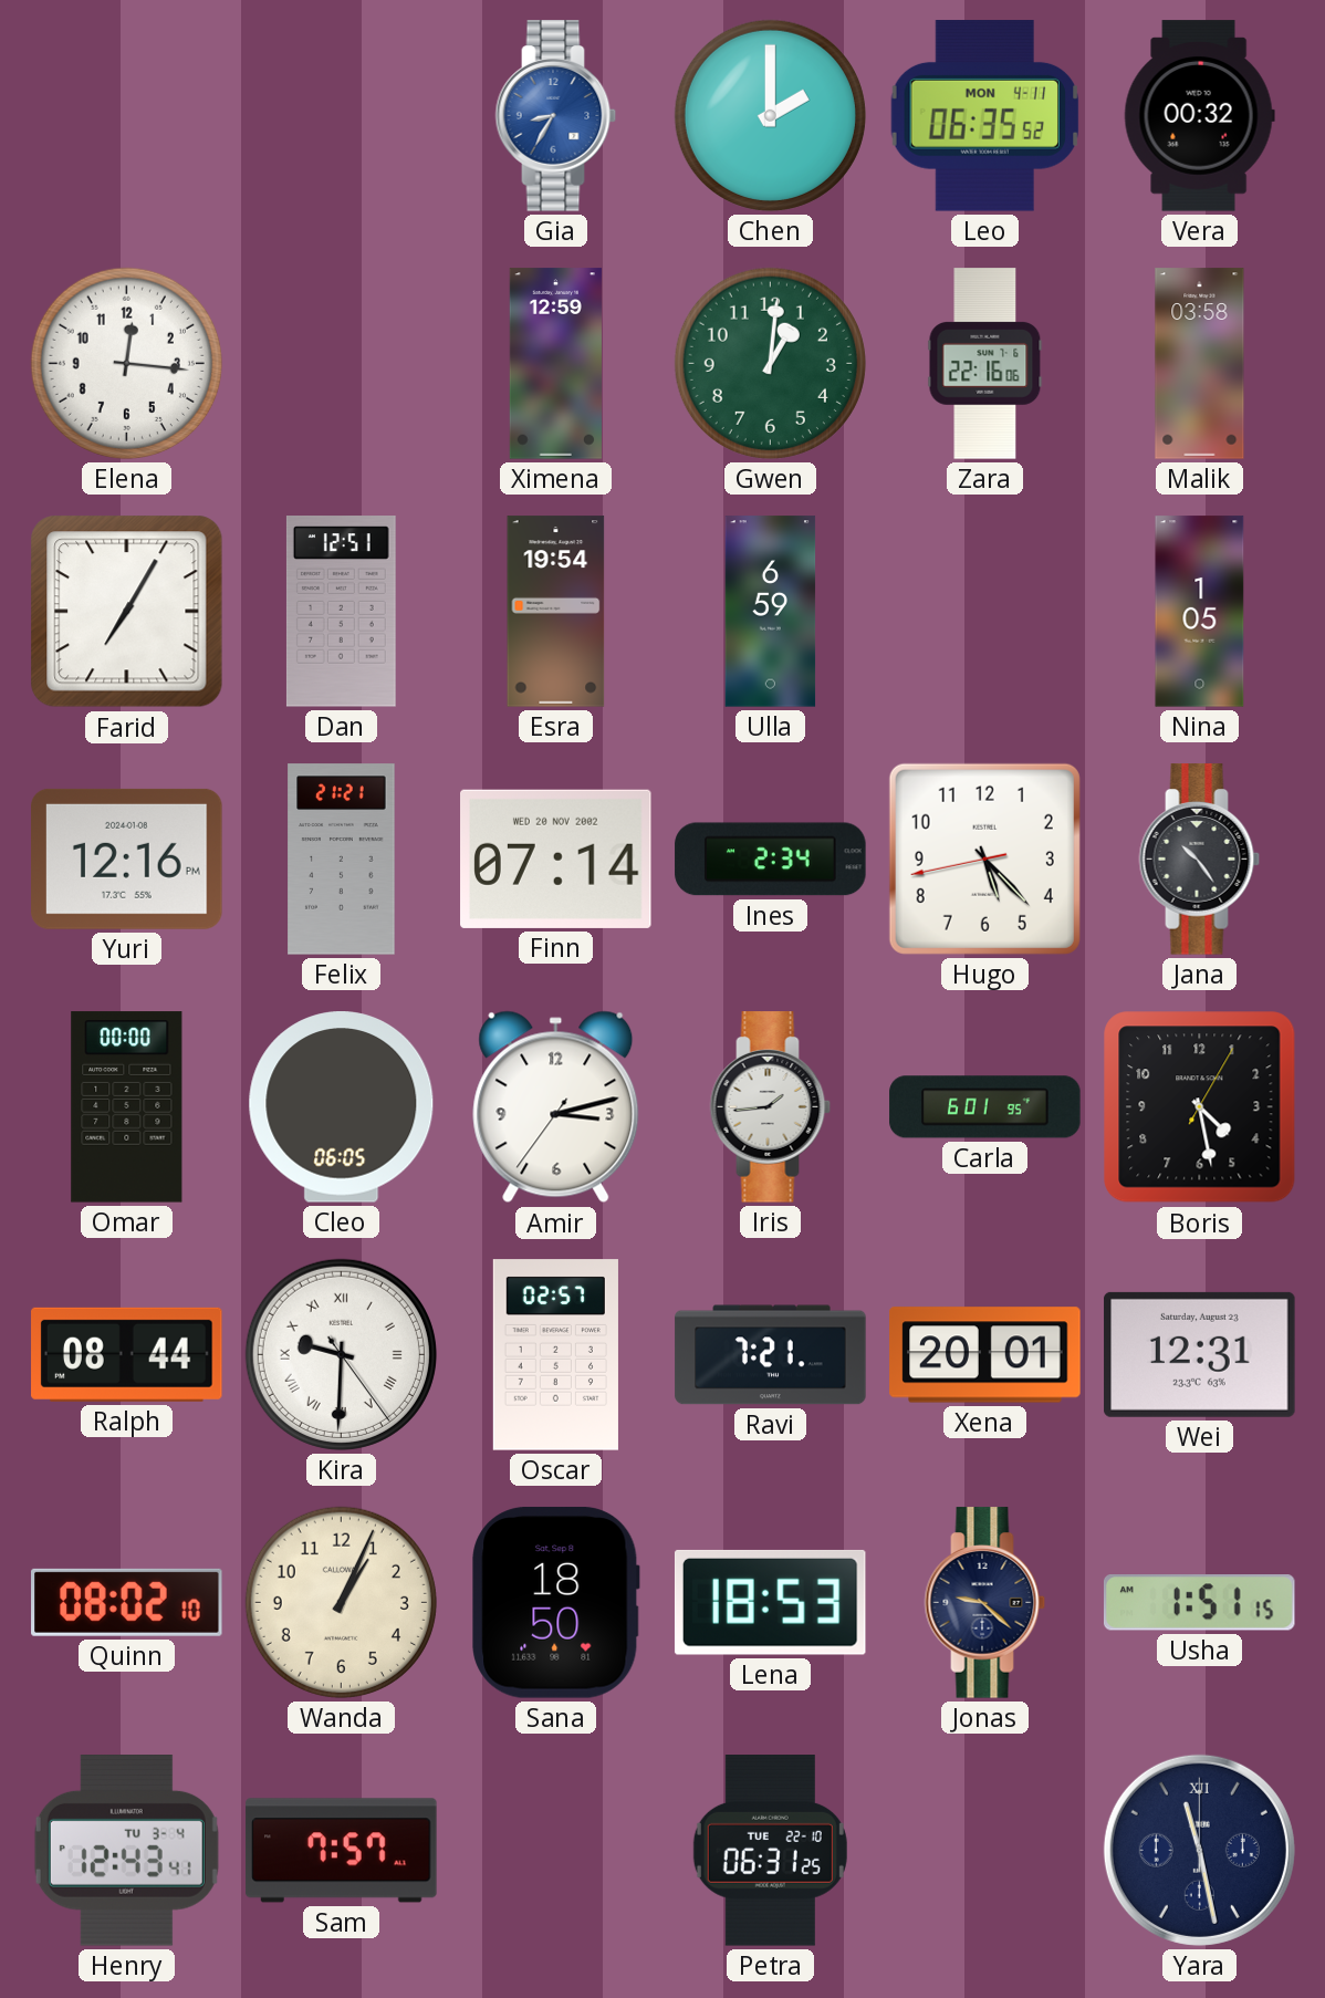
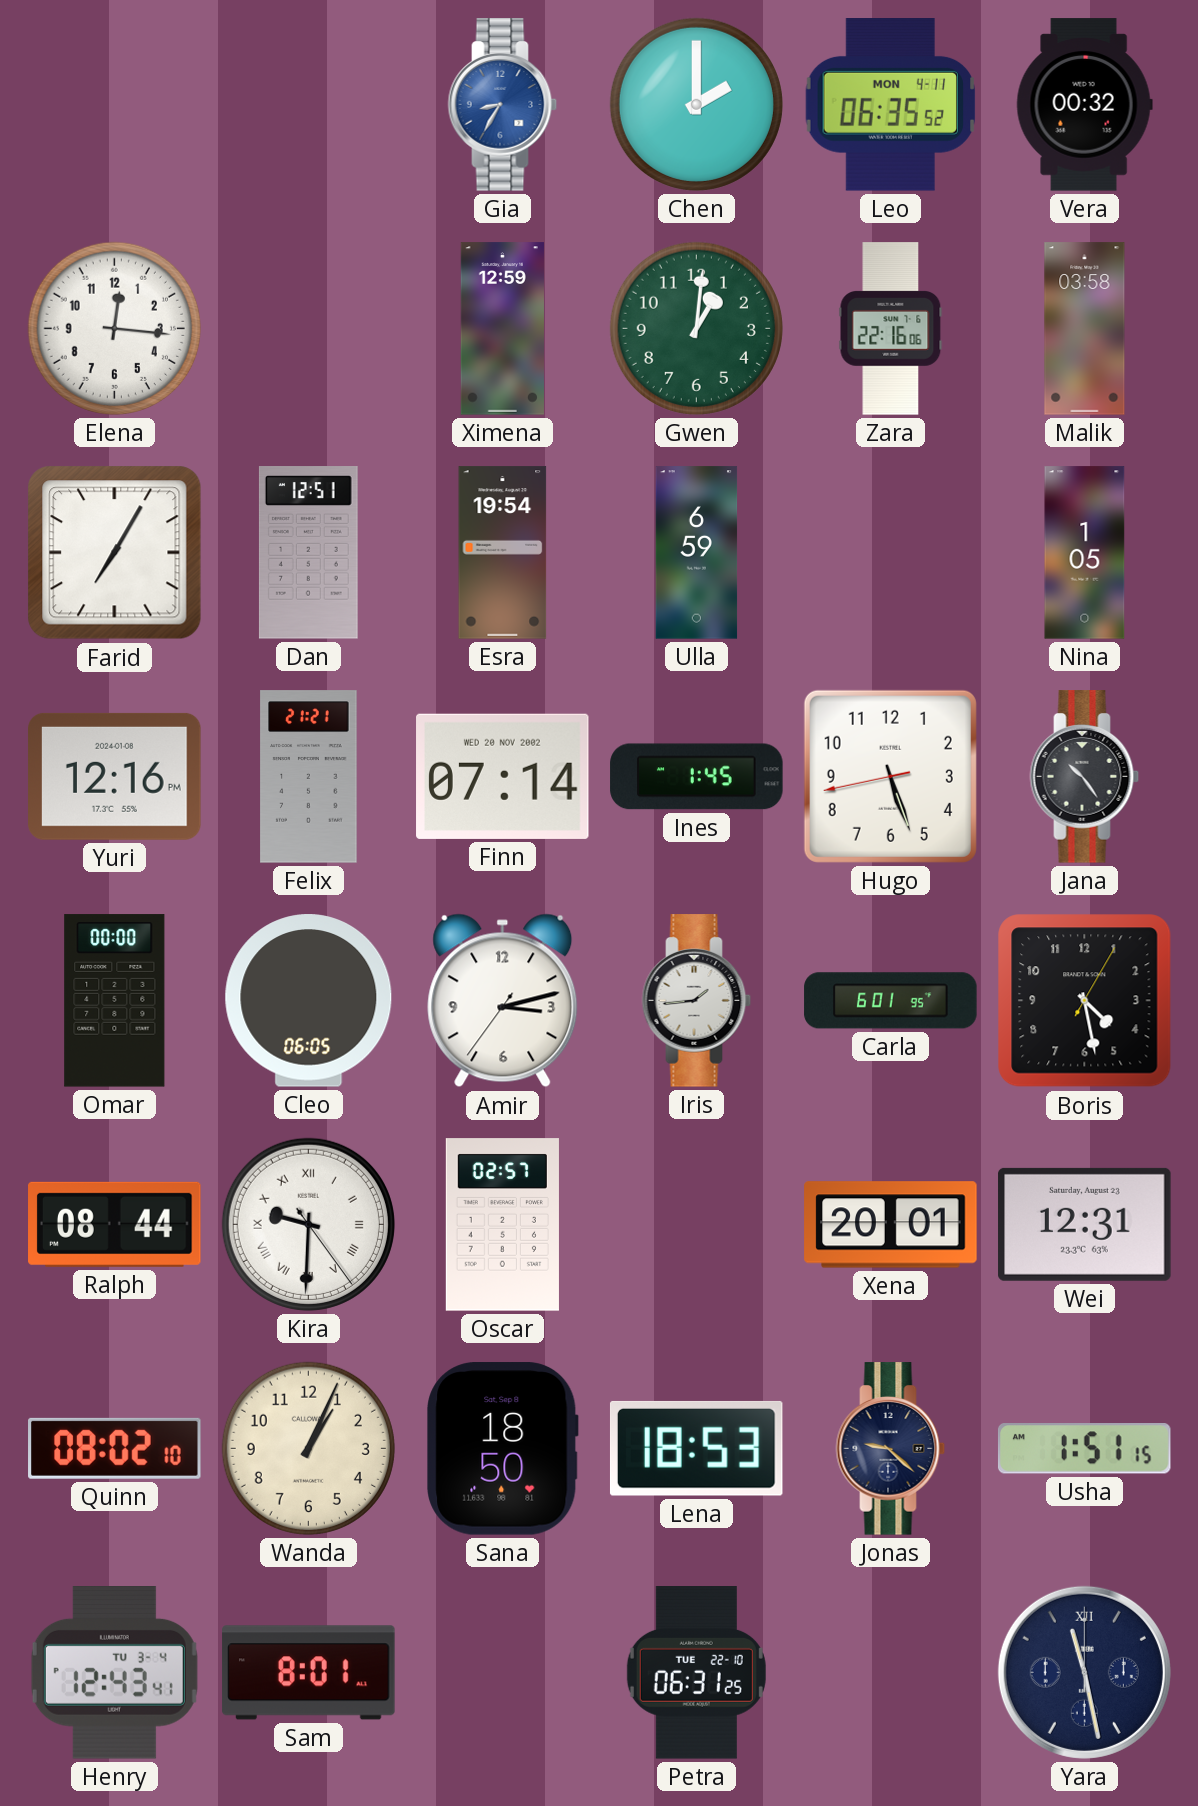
Ines: 2:34 -> 1:45 (697, 777)
Hugo: 5:22 -> 5:26 (890, 776)
Ravi: 7:21 -> none (771, 1355)
Sam: 7:57 -> 8:01 (309, 1673)
